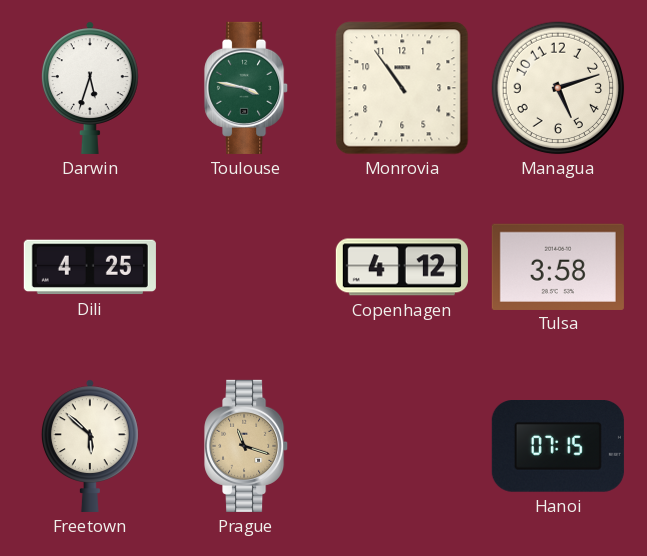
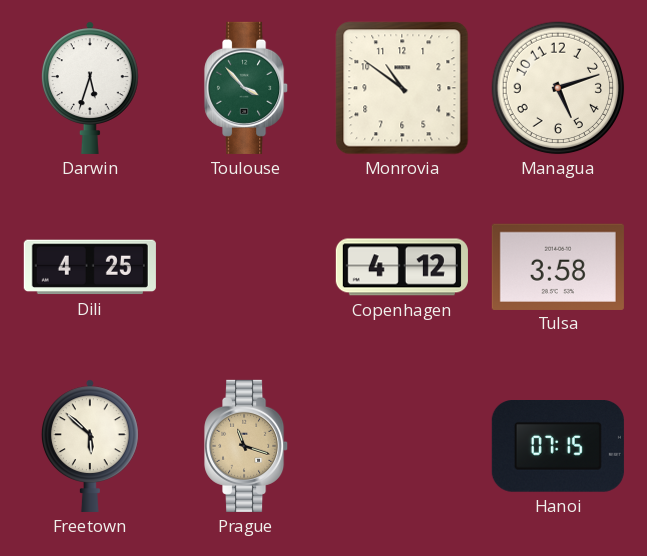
Toulouse: 3:47 -> 3:53 (247, 88)
Monrovia: 10:54 -> 10:51 (402, 88)
